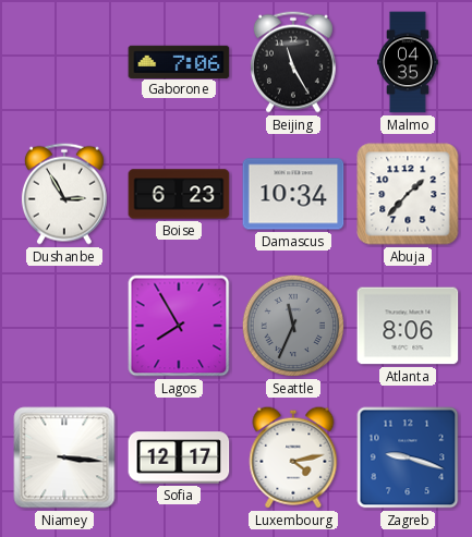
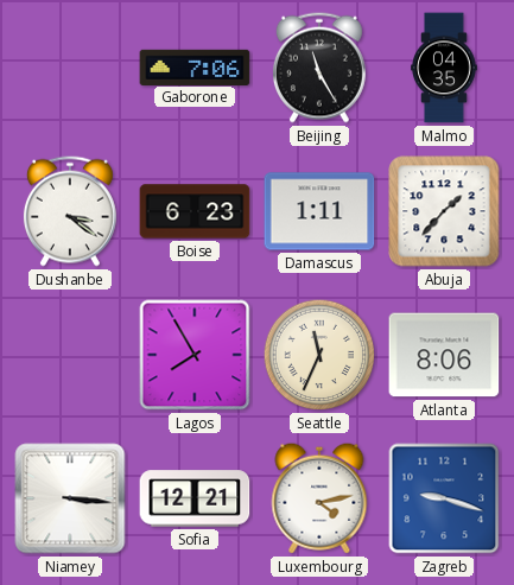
Dushanbe: 2:55 -> 3:21 (70, 211)
Damascus: 10:34 -> 1:11 (319, 211)
Seattle dial: grey -> cream (319, 355)
Sofia: 12:17 -> 12:21 (195, 498)
